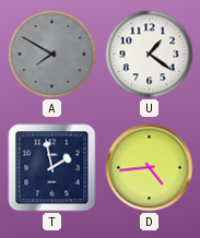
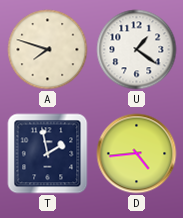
A: 7:50 -> 7:48 (48, 50)
A dial: grey -> cream (48, 50)
